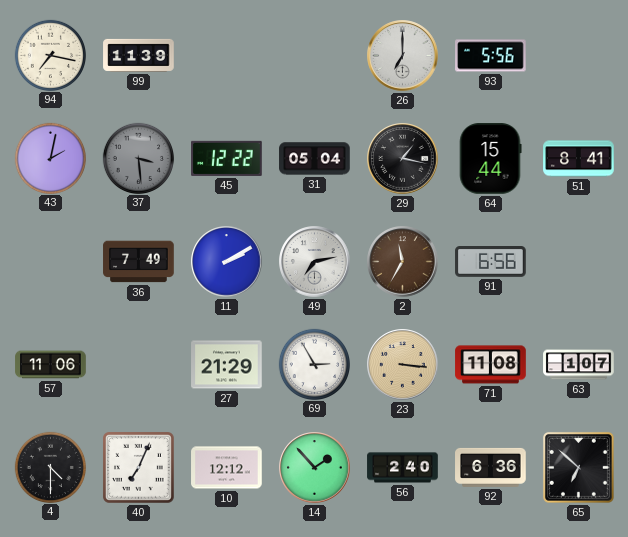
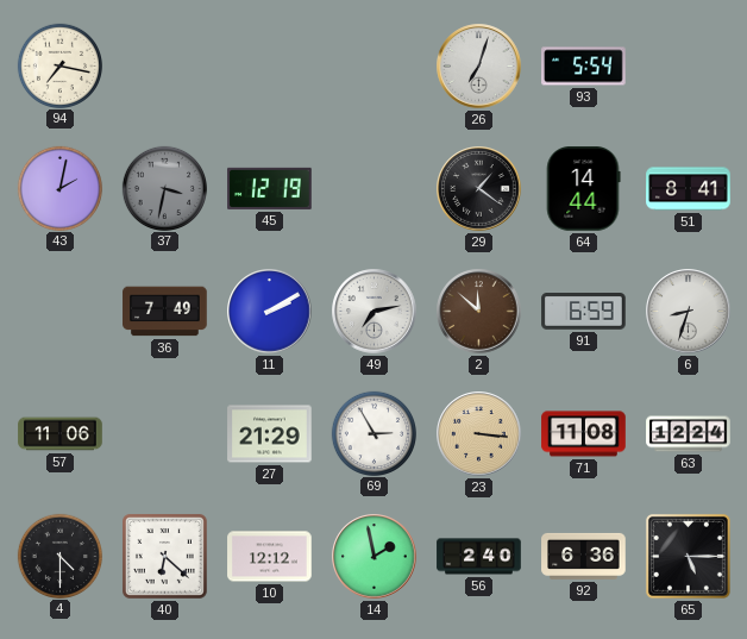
99: 11:39 -> none (139, 55)
26: 7:00 -> 7:03 (479, 67)
93: 5:56 -> 5:54 (584, 67)
37: 3:29 -> 3:32 (164, 188)
45: 12:22 -> 12:19 (270, 188)
31: 05:04 -> none (315, 159)
29: 1:17 -> 1:21 (479, 189)
64: 15:44 -> 14:44 (583, 189)
2: 11:35 -> 11:52 (479, 312)
91: 6:56 -> 6:59 (584, 312)
6: none -> 8:33 (689, 312)
63: 1:07 -> 12:24 (689, 434)
40: 7:04 -> 6:22 (164, 556)
14: 1:53 -> 1:58 (375, 557)
65: 6:52 -> 5:15 (688, 556)
